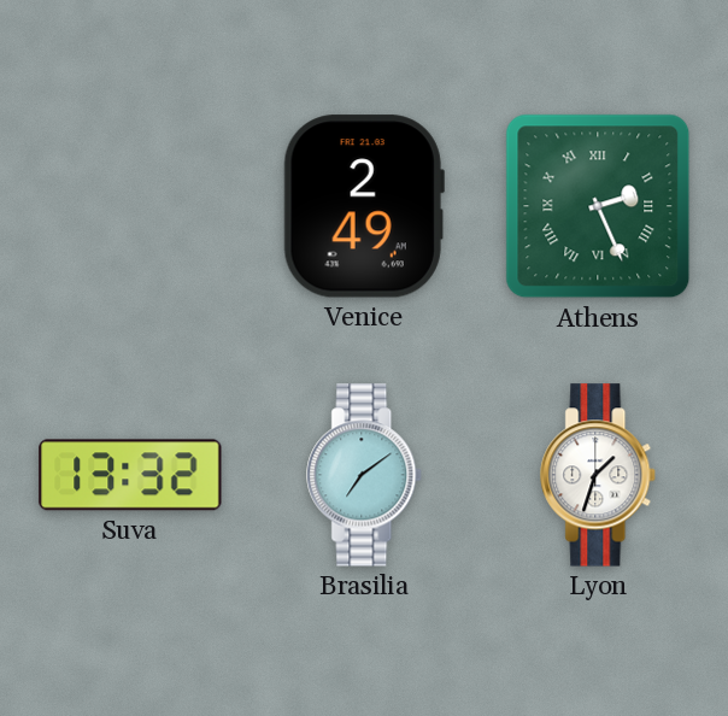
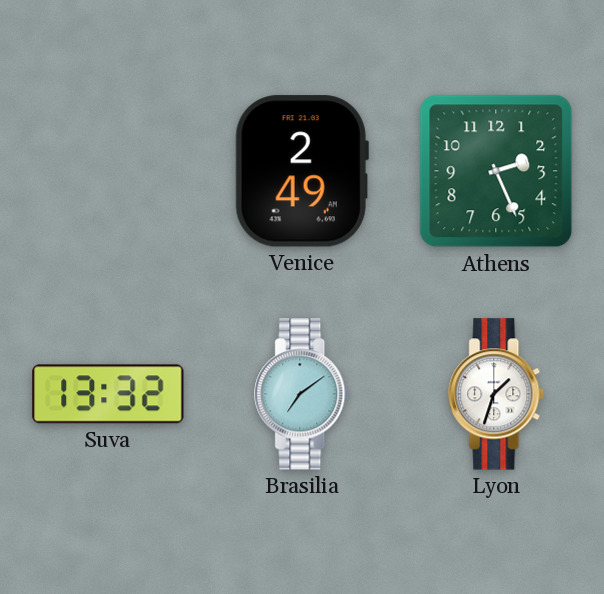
Athens numerals: Roman -> Arabic (496, 171)
